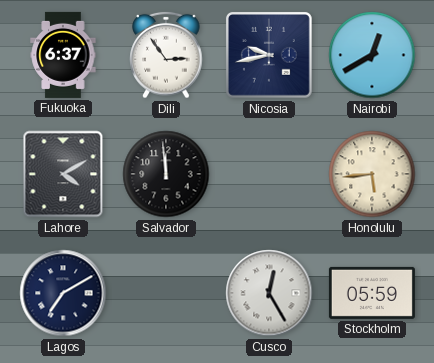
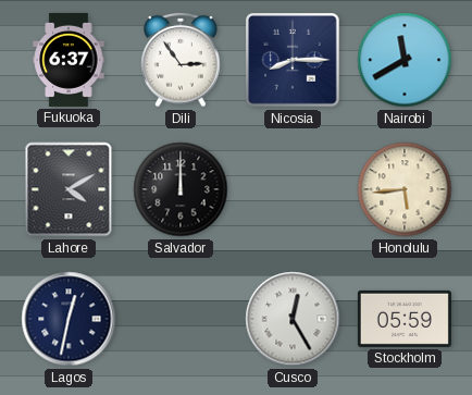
Nicosia: 9:43 -> 8:15 (294, 61)
Nairobi: 12:40 -> 11:40 (405, 60)
Salvador: 11:59 -> 12:00 (181, 189)
Lagos: 7:10 -> 12:32 (69, 319)
